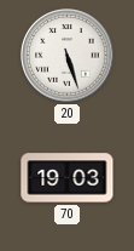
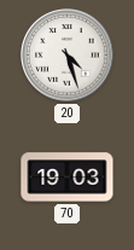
20: 5:27 -> 4:27 (68, 56)
